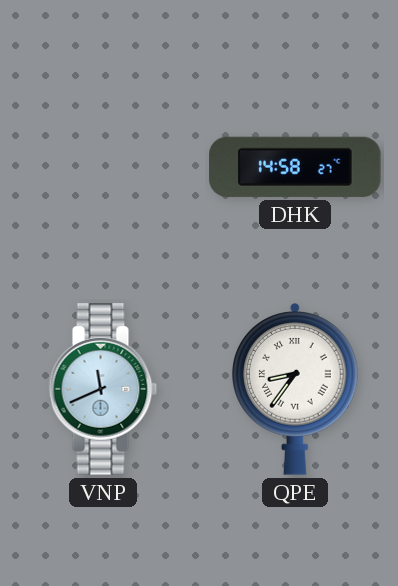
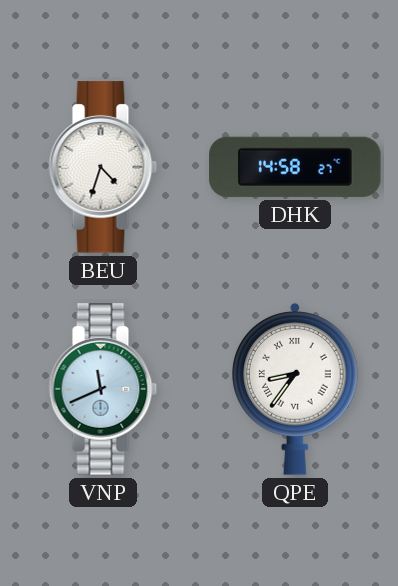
BEU: none -> 4:33 (103, 167)
